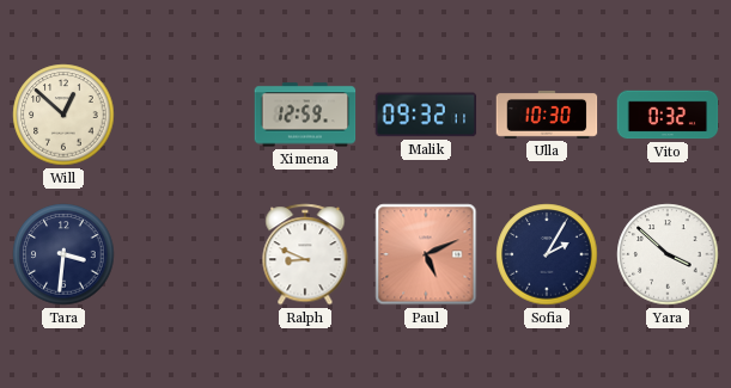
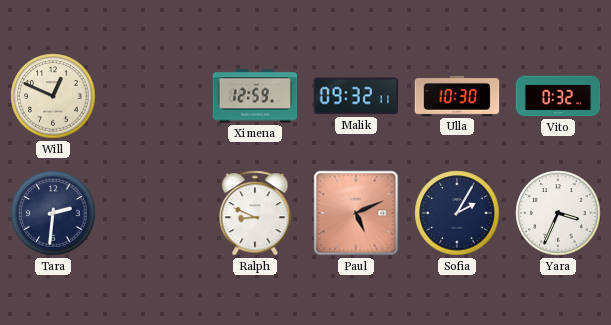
Will: 12:52 -> 12:49 (53, 96)
Tara: 3:31 -> 2:31 (53, 213)
Yara: 3:52 -> 3:34 (558, 213)
